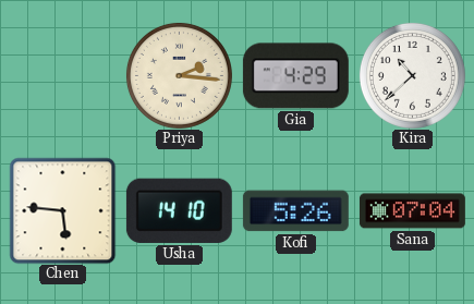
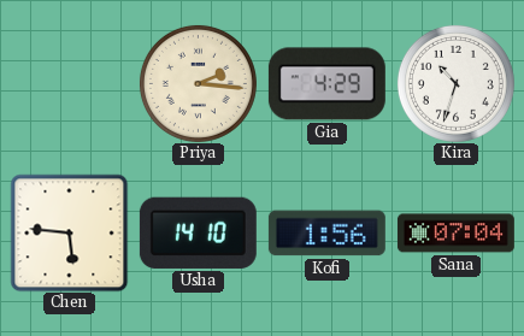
Kira: 10:38 -> 10:33 (455, 83)
Kofi: 5:26 -> 1:56 (326, 234)
